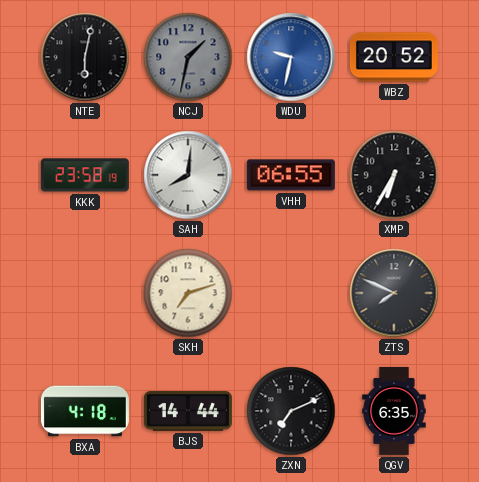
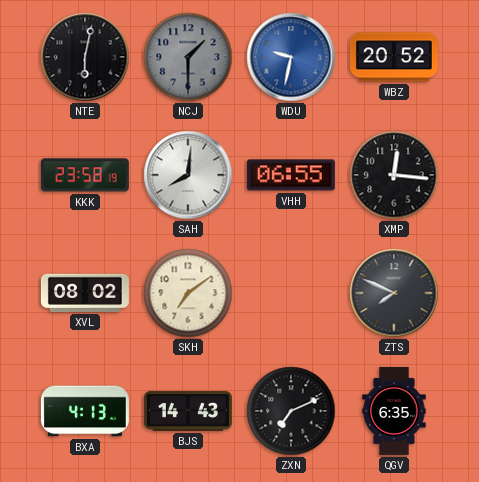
NCJ: 1:32 -> 1:30 (188, 57)
XMP: 6:35 -> 12:16 (394, 175)
XVL: none -> 08:02 (85, 293)
SKH: 7:12 -> 7:09 (188, 293)
BXA: 4:18 -> 4:13 (85, 411)
BJS: 14:44 -> 14:43 (188, 411)
